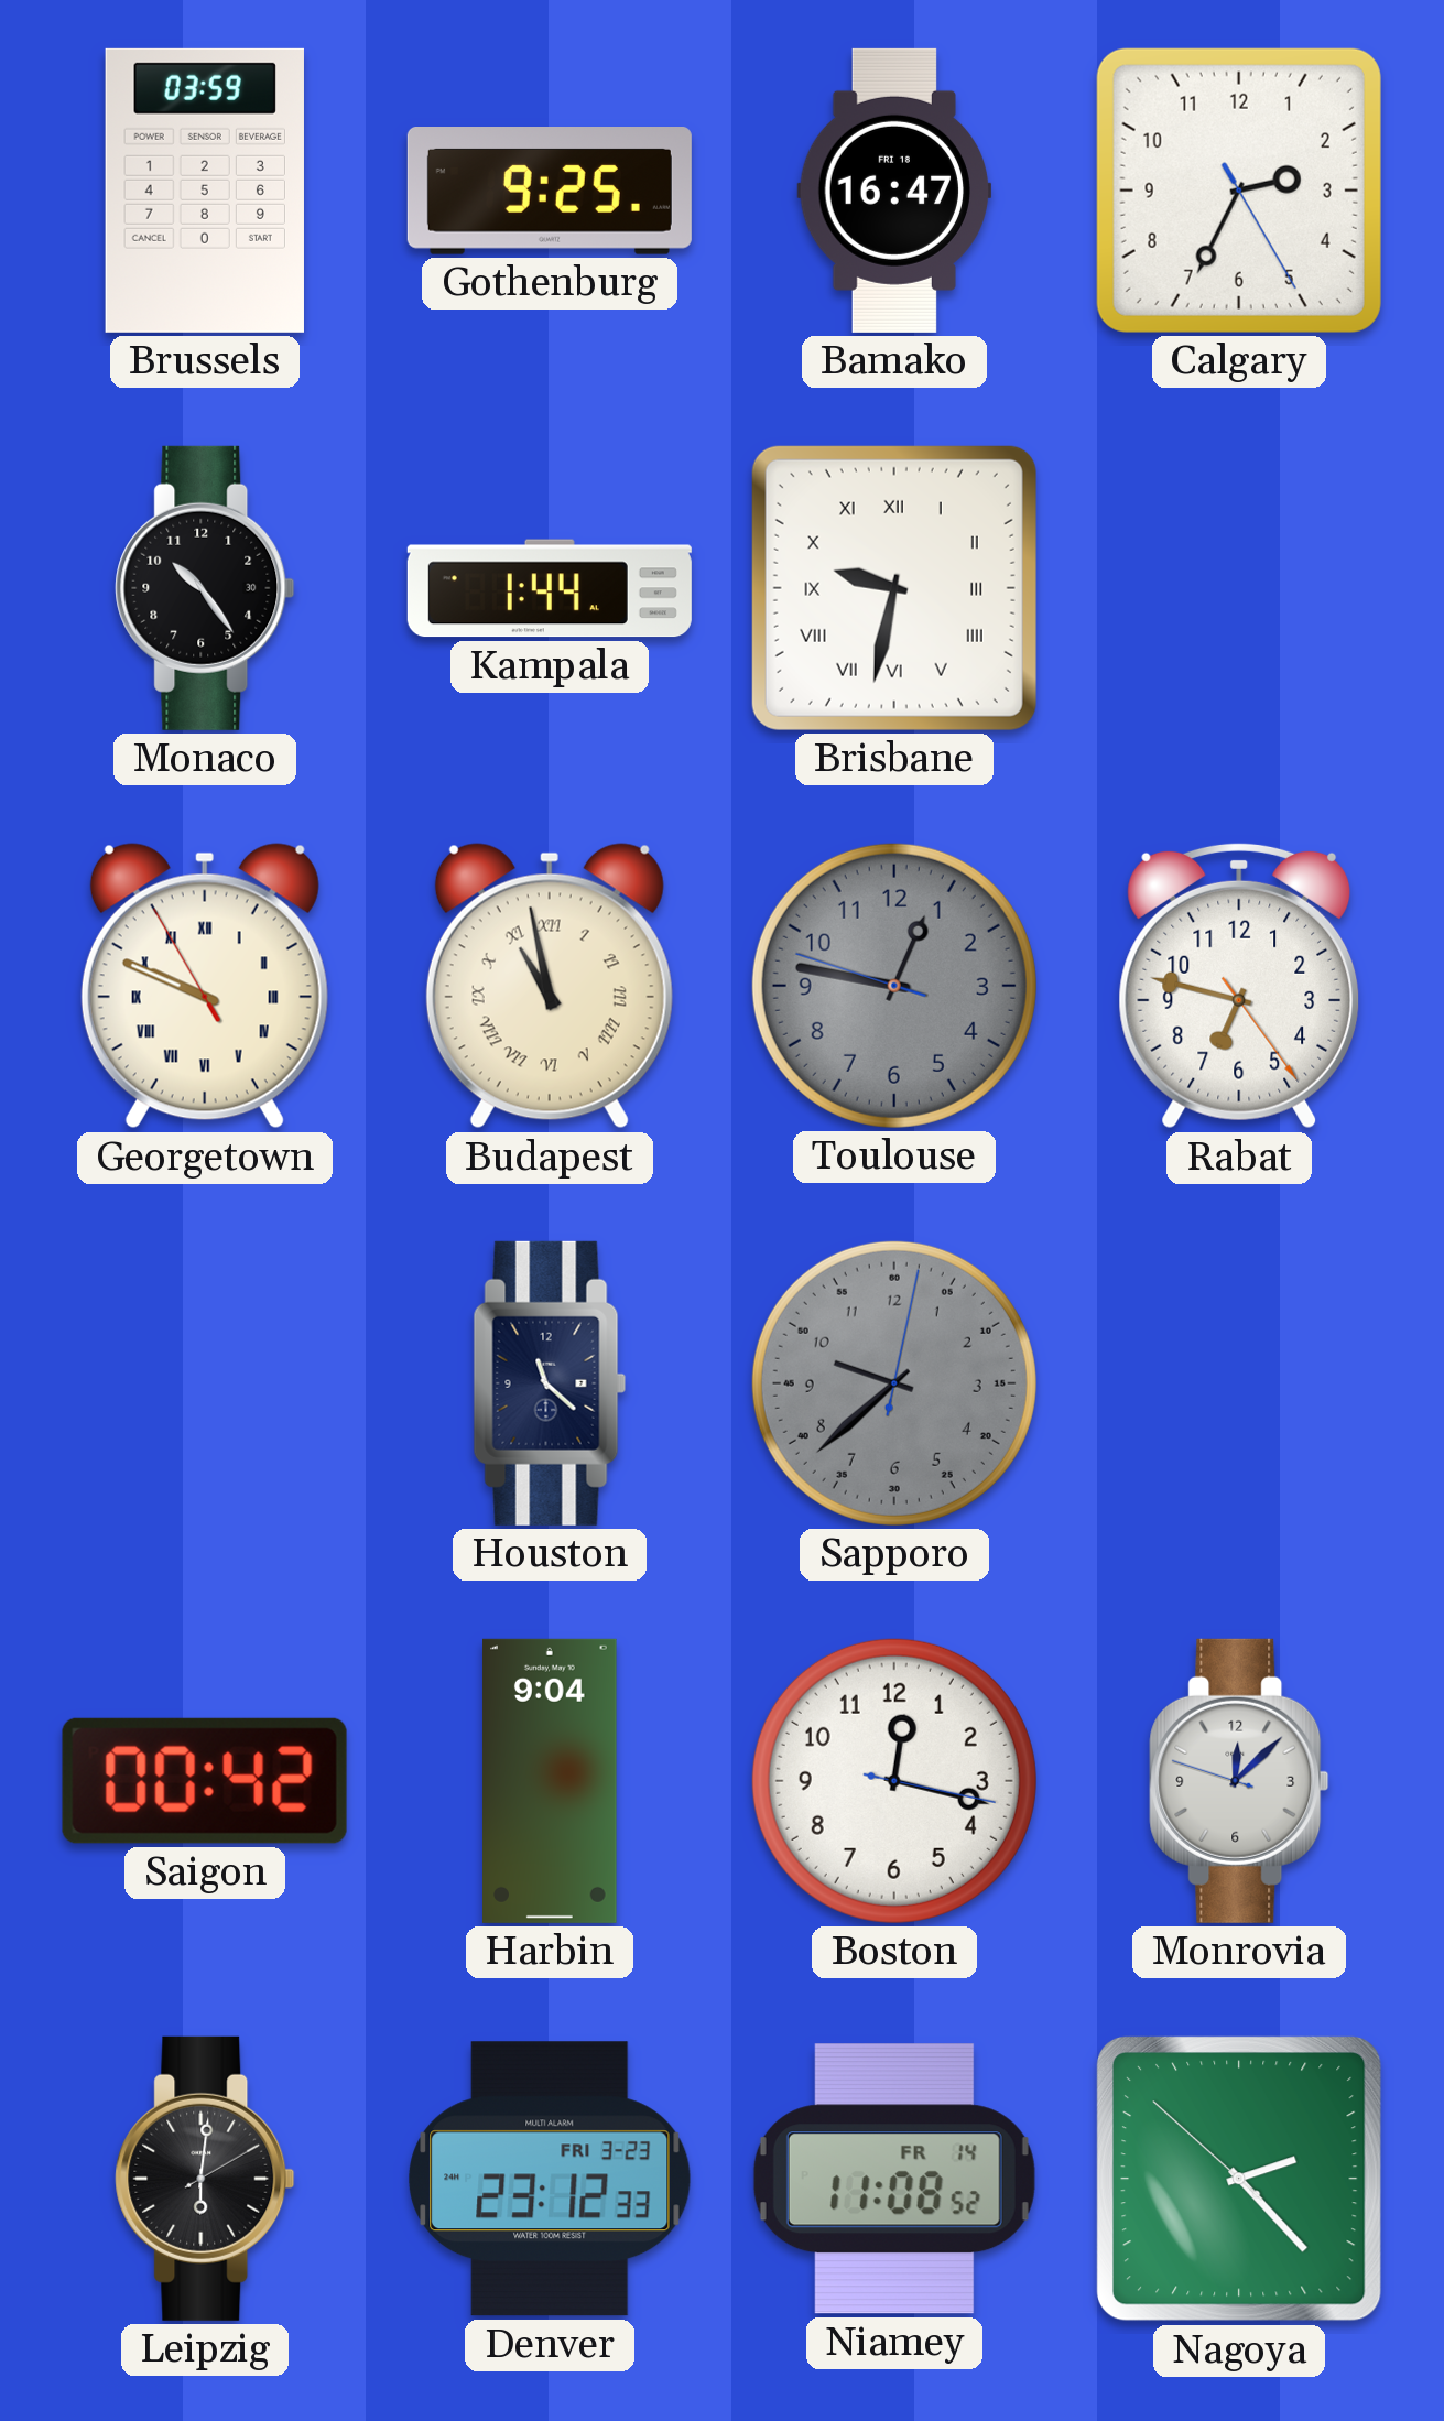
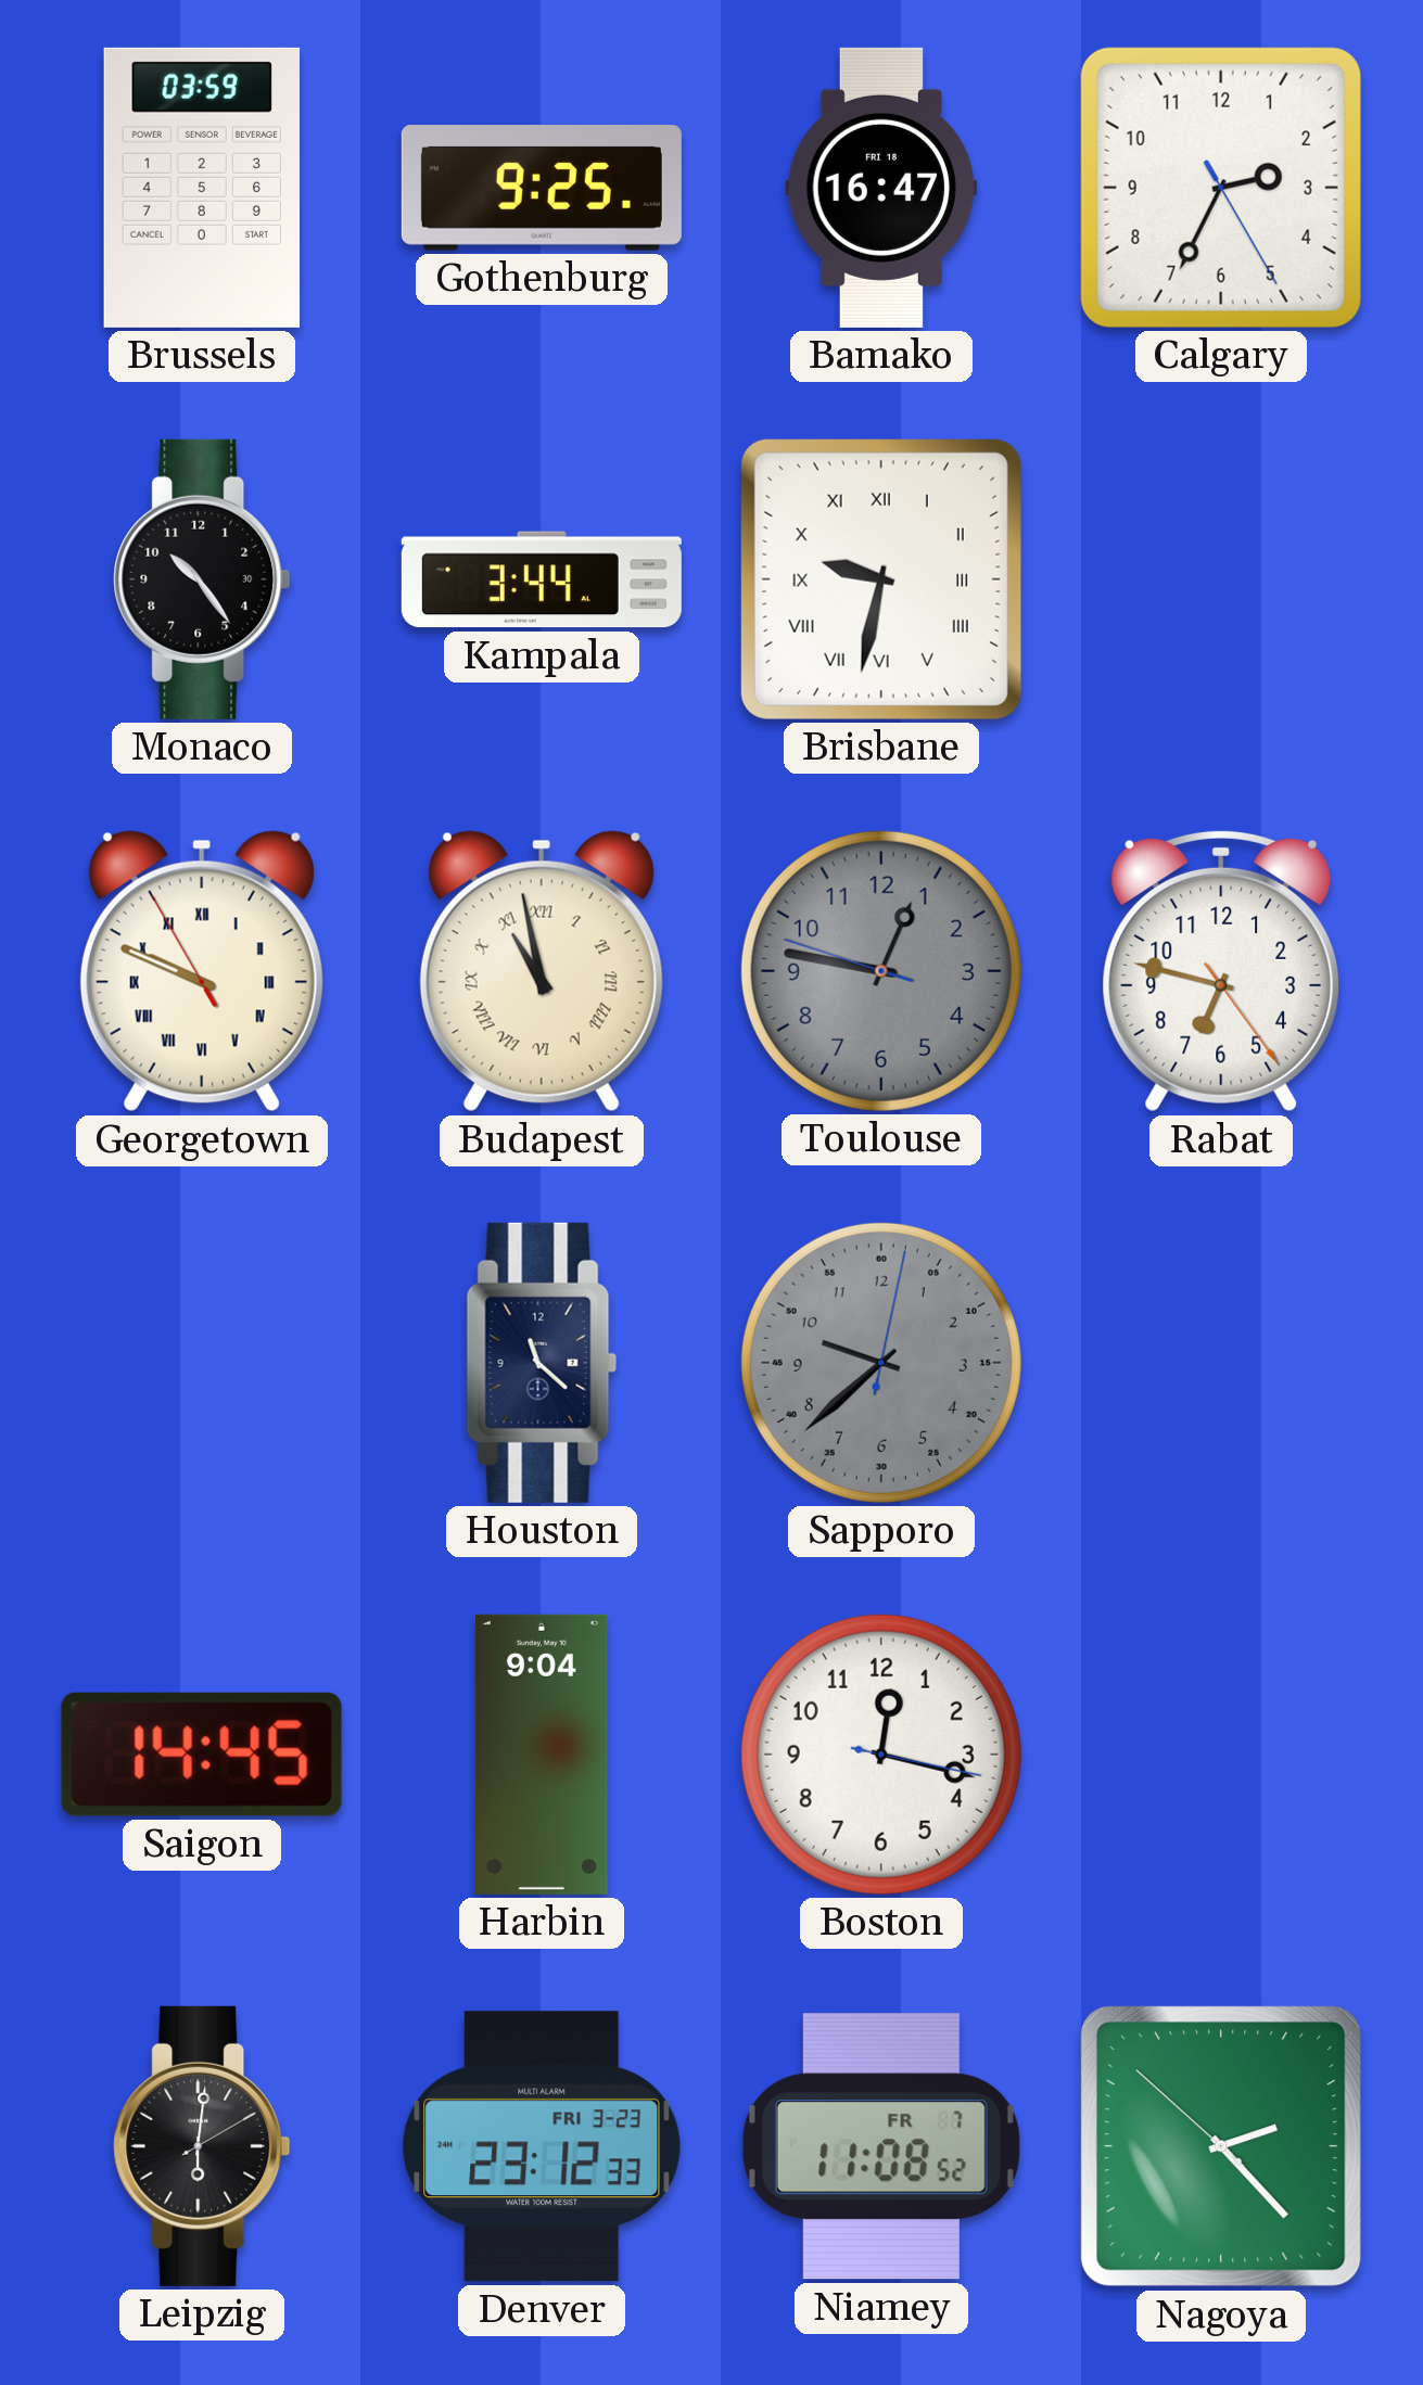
Kampala: 1:44 -> 3:44 (542, 579)
Saigon: 00:42 -> 14:45 (202, 1755)
Monrovia: 12:07 -> none (1239, 1781)
Niamey date: FR 14 -> FR 7 (881, 2146)
